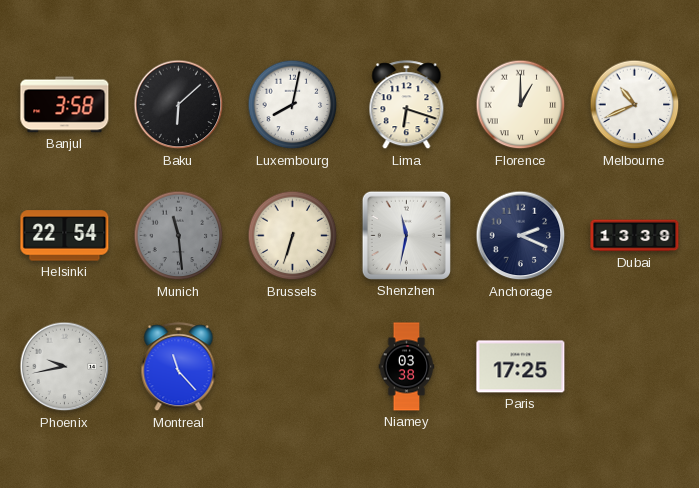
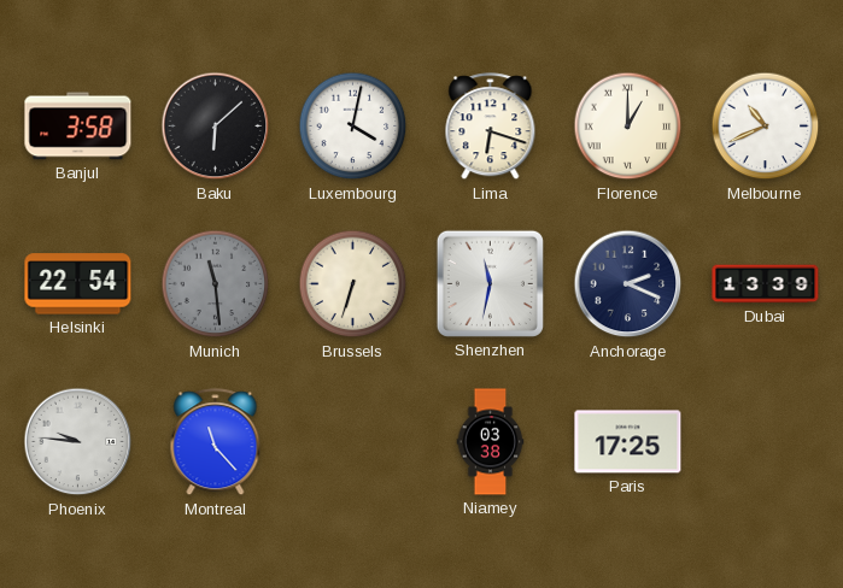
Luxembourg: 8:02 -> 4:02 (353, 127)
Phoenix: 9:43 -> 9:46 (78, 442)
